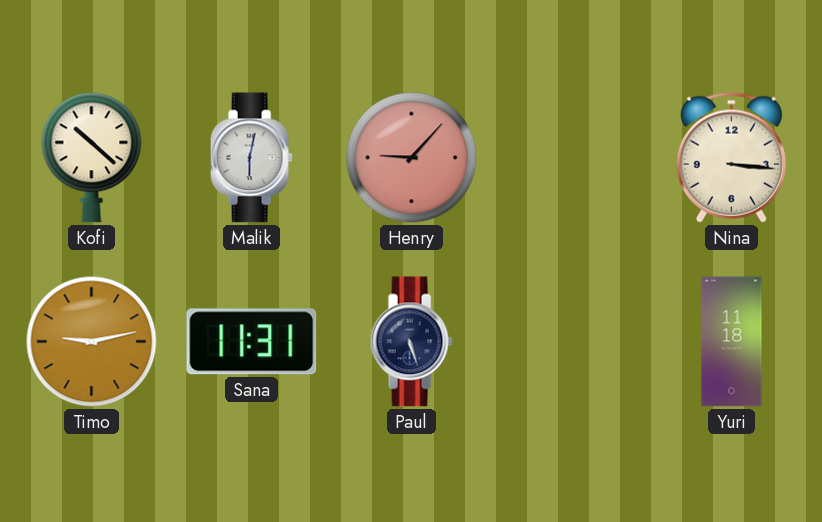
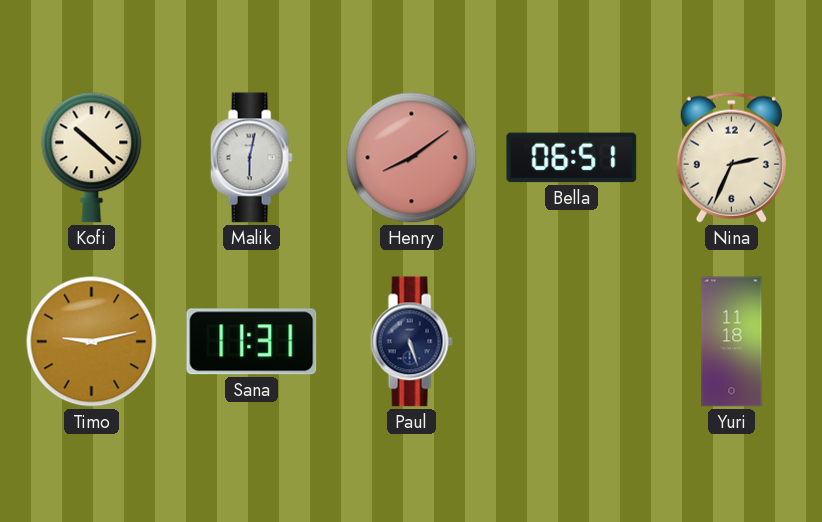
Henry: 9:07 -> 8:09 (412, 158)
Bella: none -> 06:51 (572, 158)
Nina: 3:16 -> 2:34 (731, 157)
